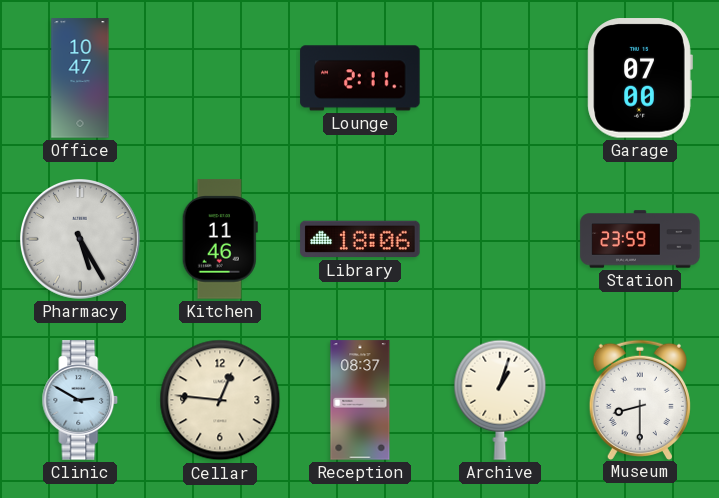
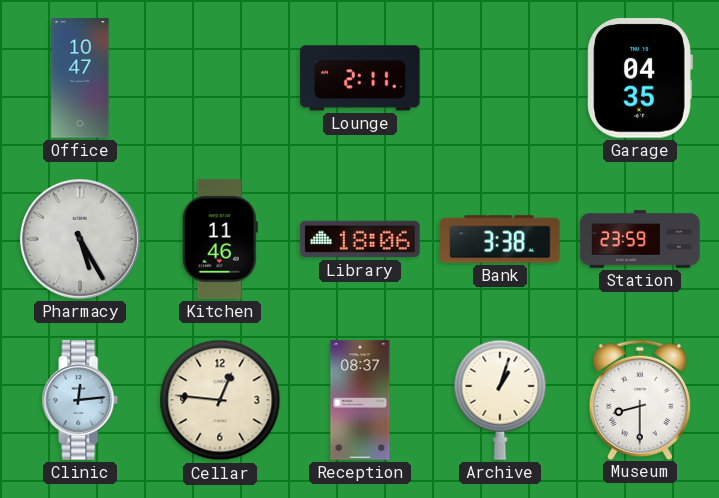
Garage: 07:00 -> 04:35 (640, 78)
Bank: none -> 3:38 (500, 239)
Clinic: 2:50 -> 12:14 (80, 400)
